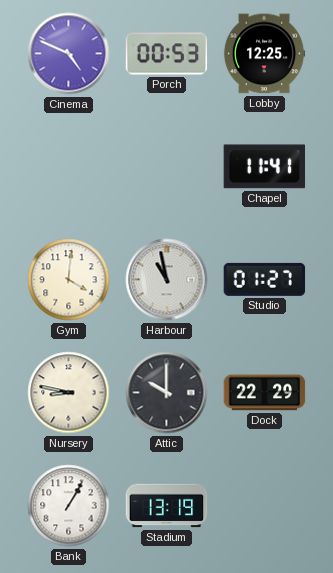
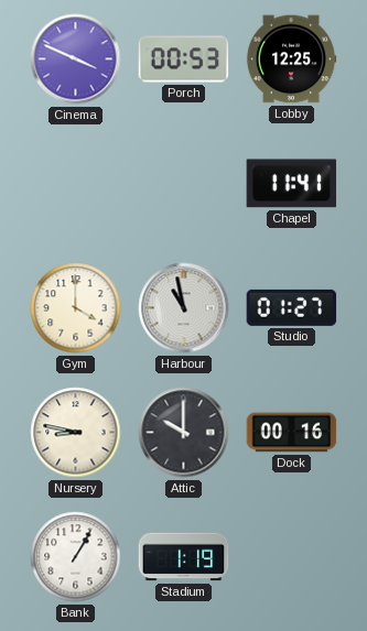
Cinema: 4:49 -> 3:49 (76, 59)
Gym: 4:01 -> 4:00 (76, 308)
Dock: 22:29 -> 00:16 (292, 433)
Stadium: 13:19 -> 1:19 (184, 557)
